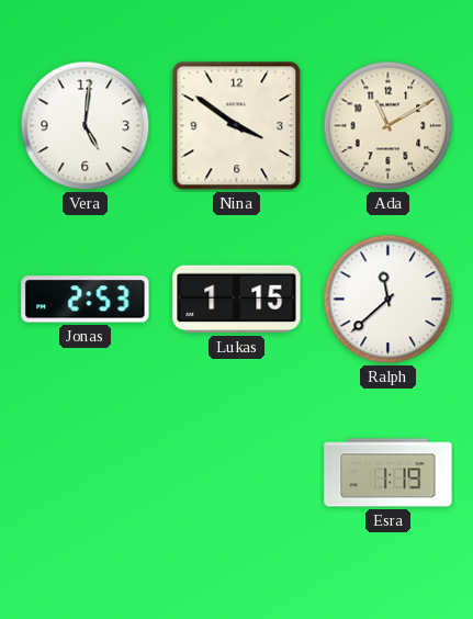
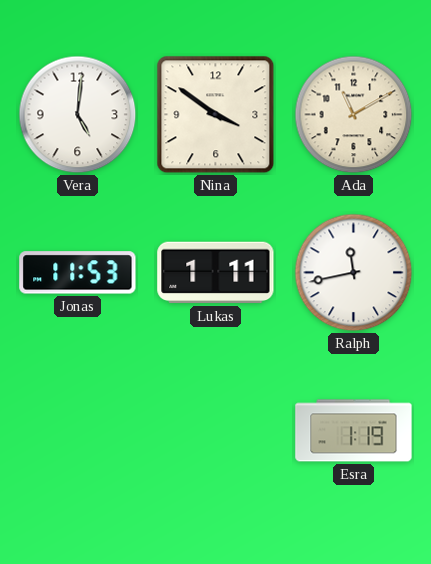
Jonas: 2:53 -> 11:53 (78, 273)
Lukas: 1:15 -> 1:11 (216, 273)
Ralph: 11:38 -> 11:43 (354, 273)
